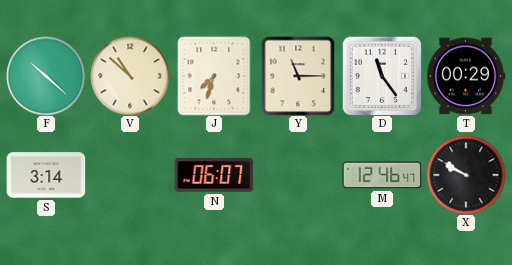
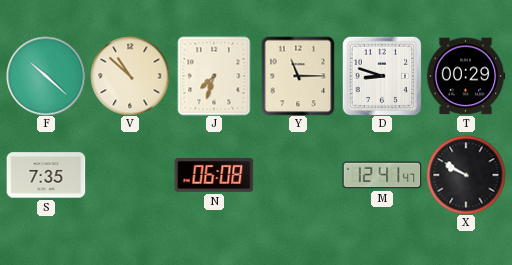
D: 11:24 -> 8:48 (382, 76)
S: 3:14 -> 7:35 (46, 175)
N: 06:07 -> 06:08 (214, 175)
M: 12:46 -> 12:41 (382, 175)
